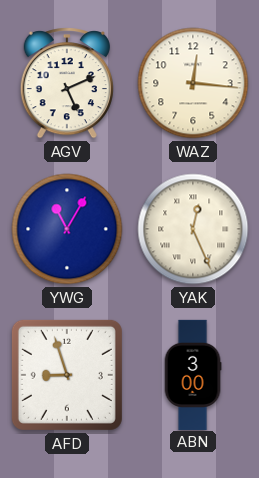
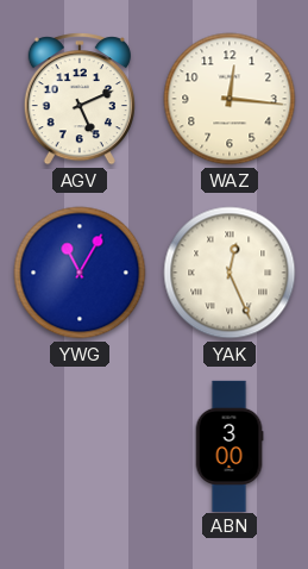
AFD: 8:57 -> none (67, 375)
